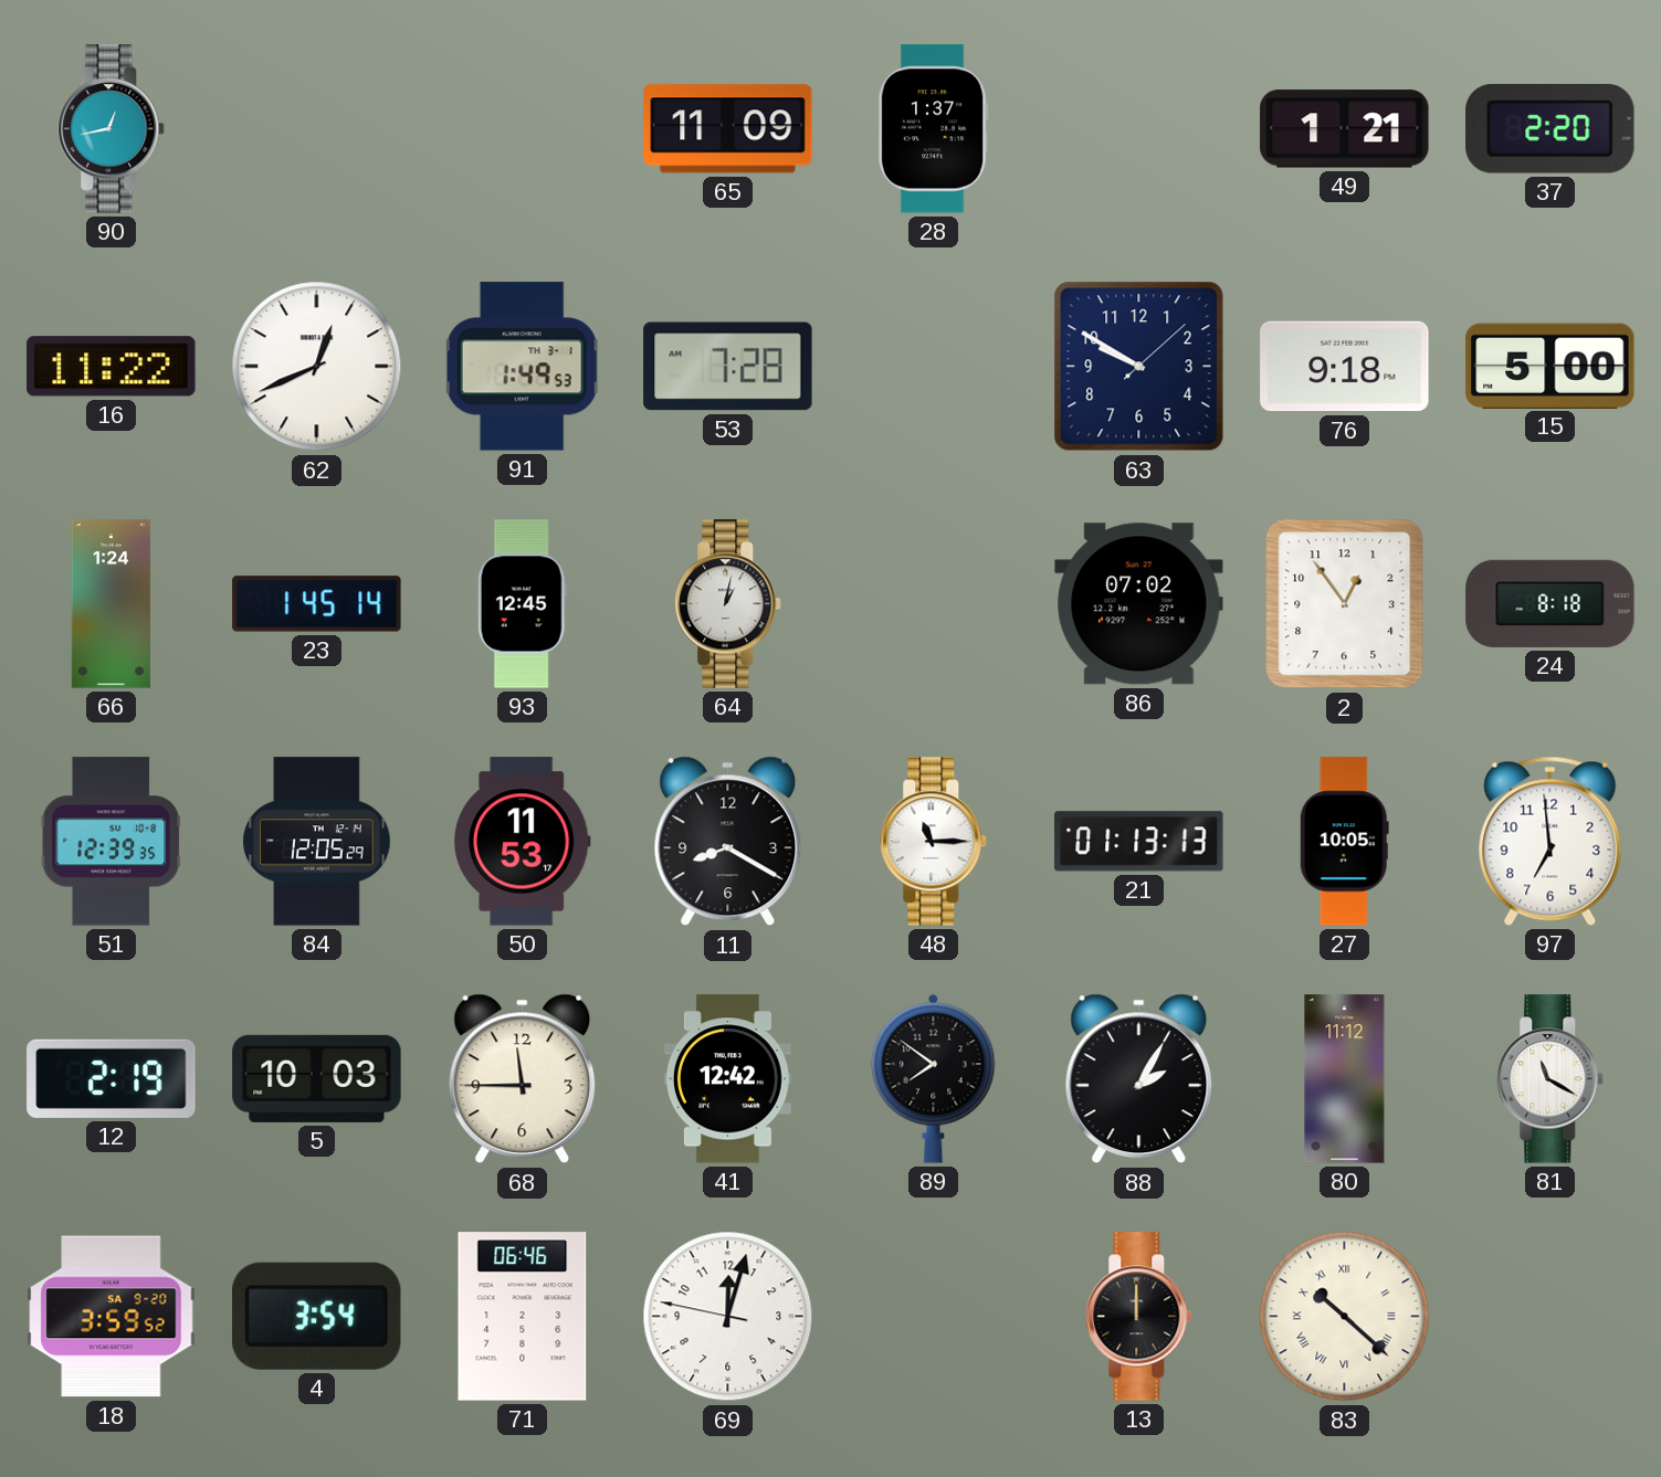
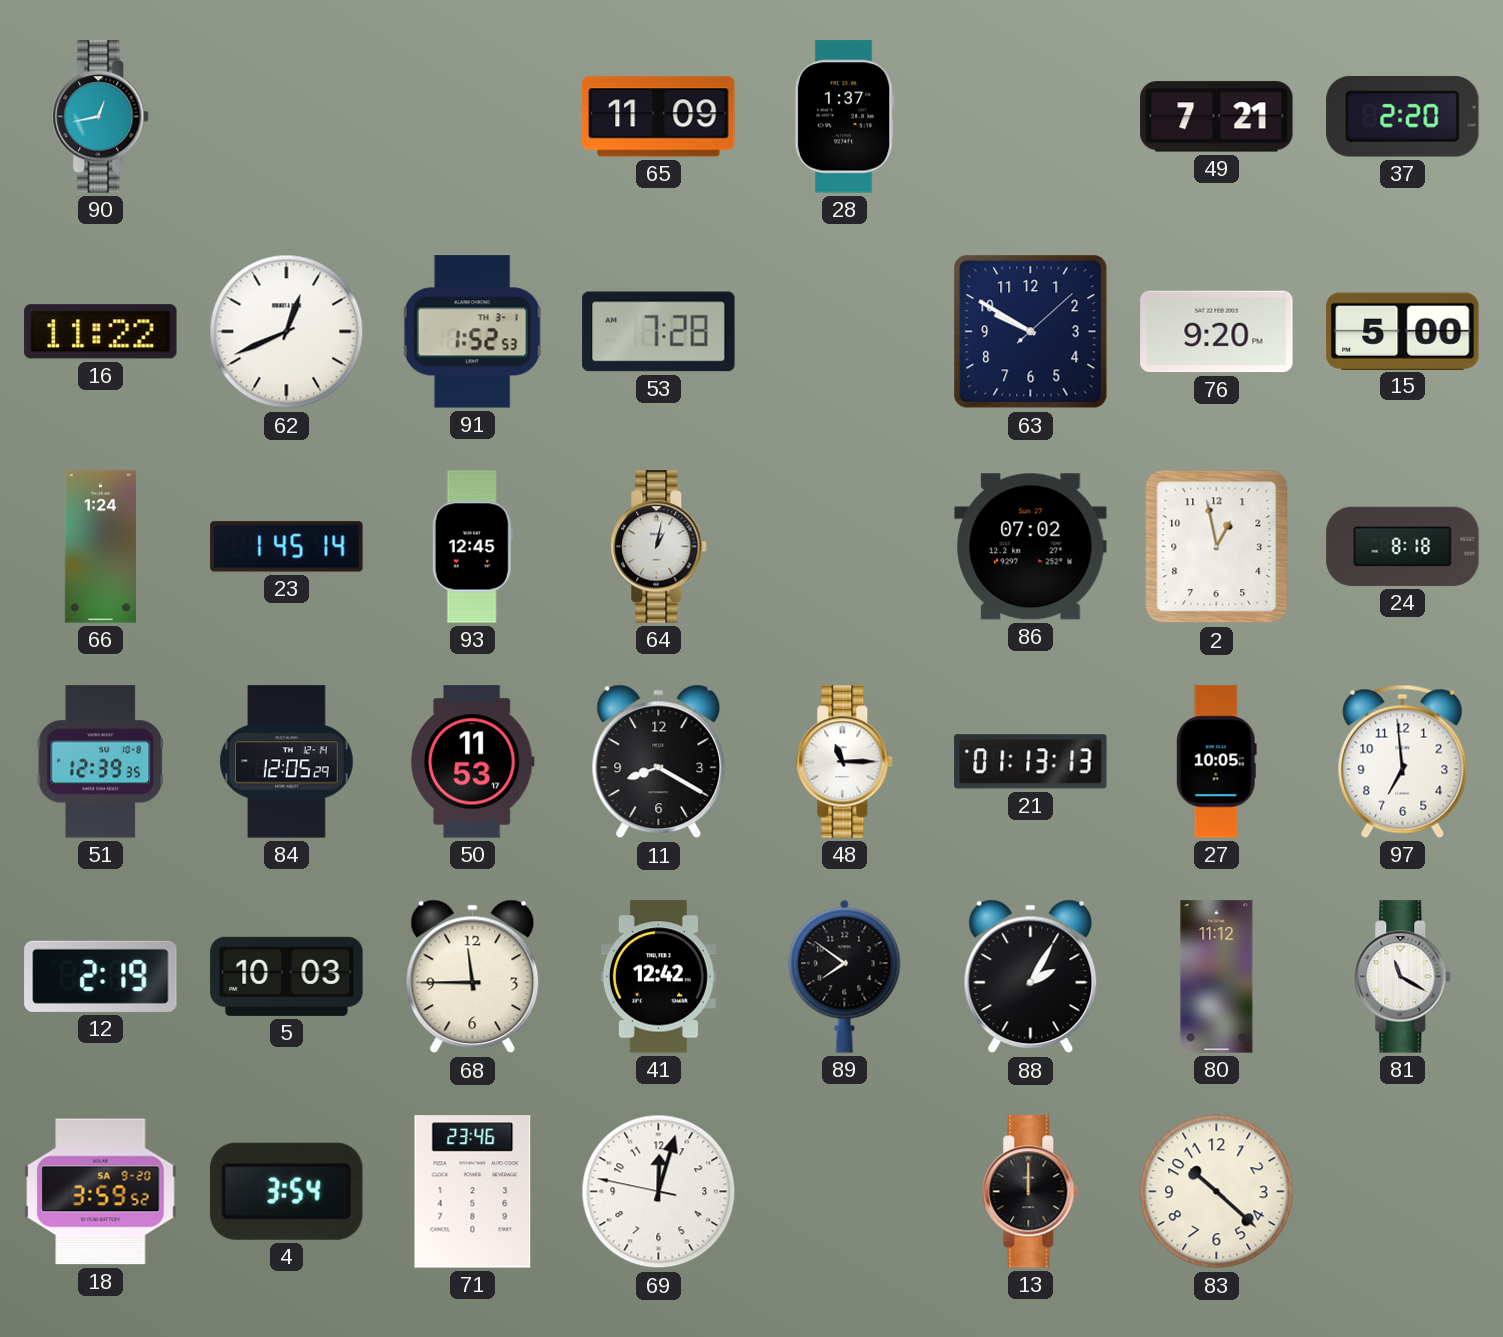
49: 1:21 -> 7:21 (1217, 117)
91: 1:49 -> 1:52 (472, 332)
76: 9:18 -> 9:20 (1217, 332)
2: 12:54 -> 12:58 (1217, 547)
71: 06:46 -> 23:46 (473, 1192)
83 numerals: Roman -> Arabic (1217, 1192)
